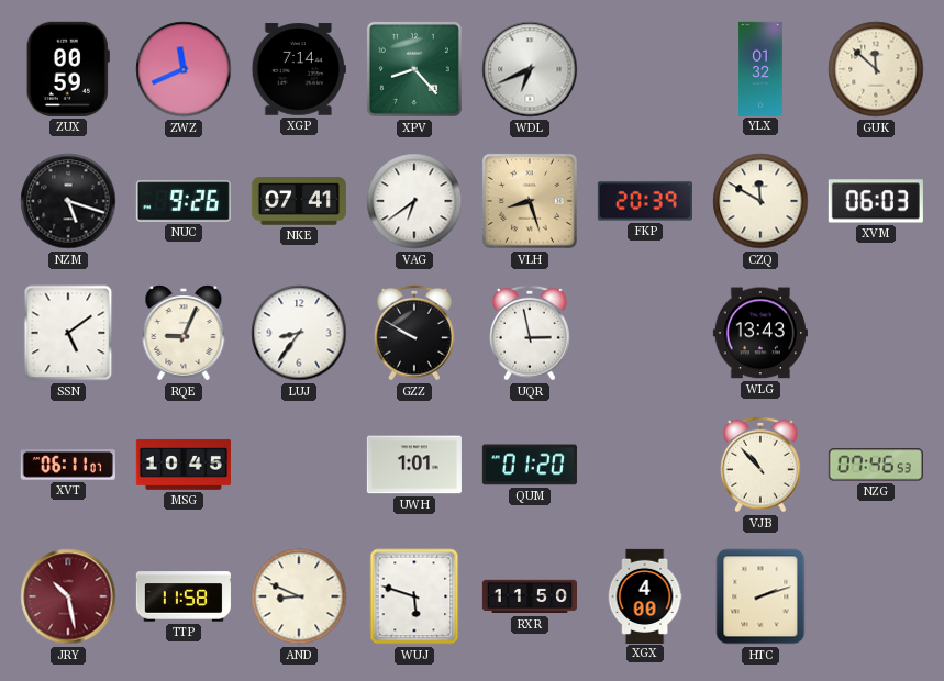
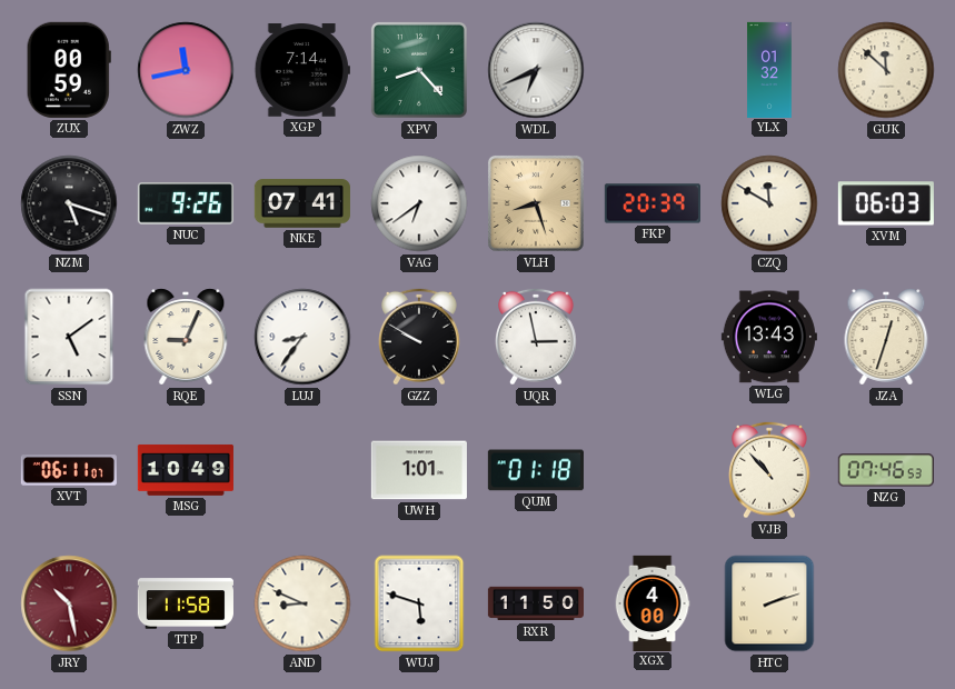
ZWZ: 11:41 -> 11:43 (186, 70)
JZA: none -> 12:33 (886, 337)
MSG: 10:45 -> 10:49 (186, 470)
QUM: 01:20 -> 01:18 (536, 470)
